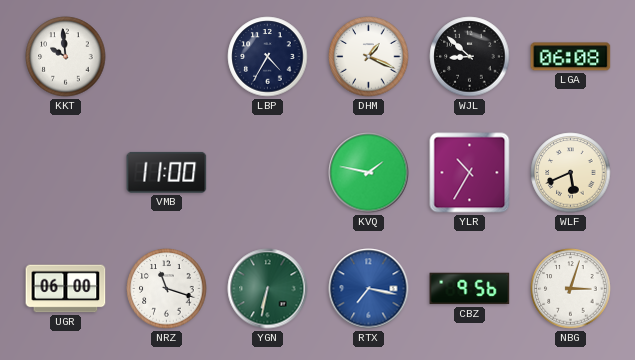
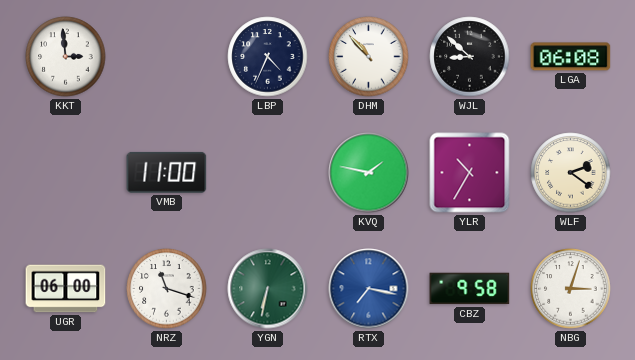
KKT: 9:59 -> 2:59 (66, 57)
LBP: 4:35 -> 4:34 (268, 57)
DHM: 1:19 -> 10:53 (369, 57)
WLF: 5:41 -> 2:21 (571, 173)
CBZ: 9:56 -> 9:58 (470, 289)
